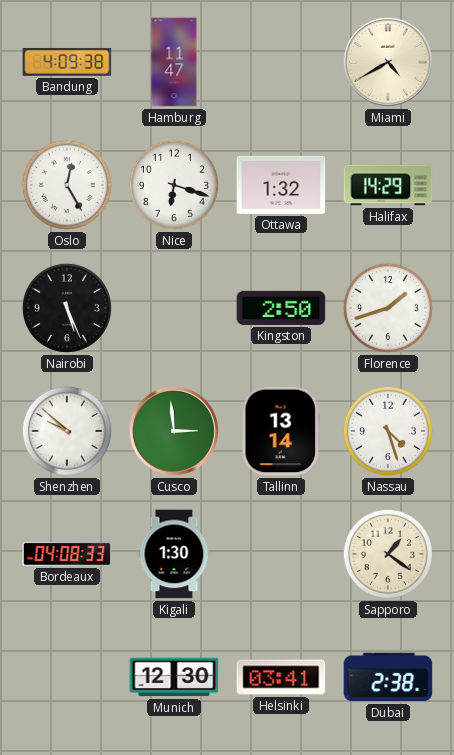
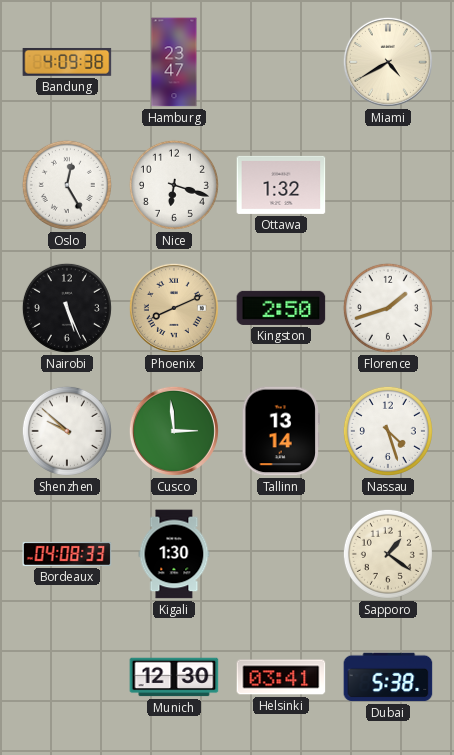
Hamburg: 11:47 -> 23:47 (174, 62)
Halifax: 14:29 -> none (388, 185)
Phoenix: none -> 8:11 (174, 308)
Dubai: 2:38 -> 5:38 (388, 677)
